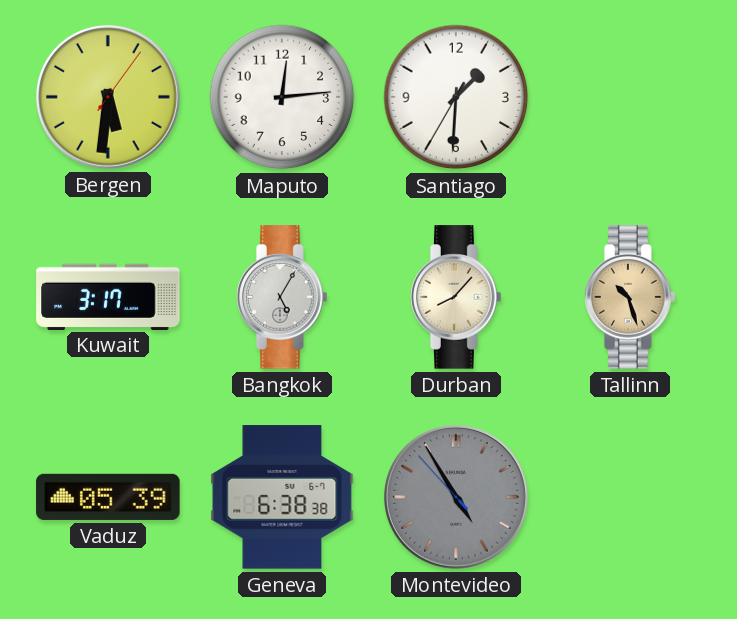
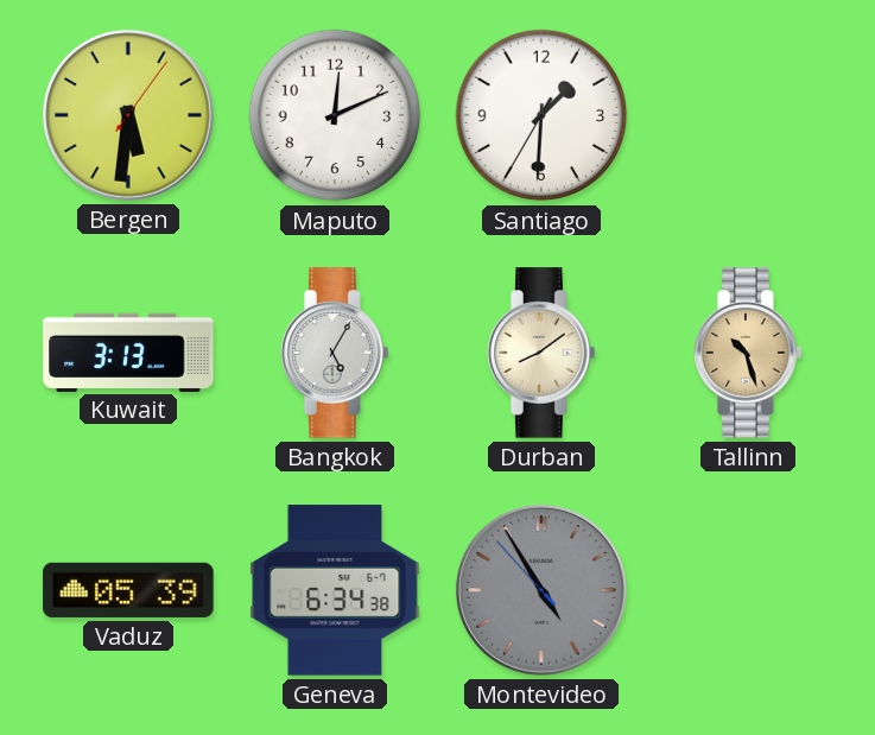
Maputo: 12:14 -> 12:11 (335, 115)
Kuwait: 3:17 -> 3:13 (128, 351)
Durban: 8:07 -> 8:09 (541, 353)
Geneva: 6:38 -> 6:34 (335, 590)
